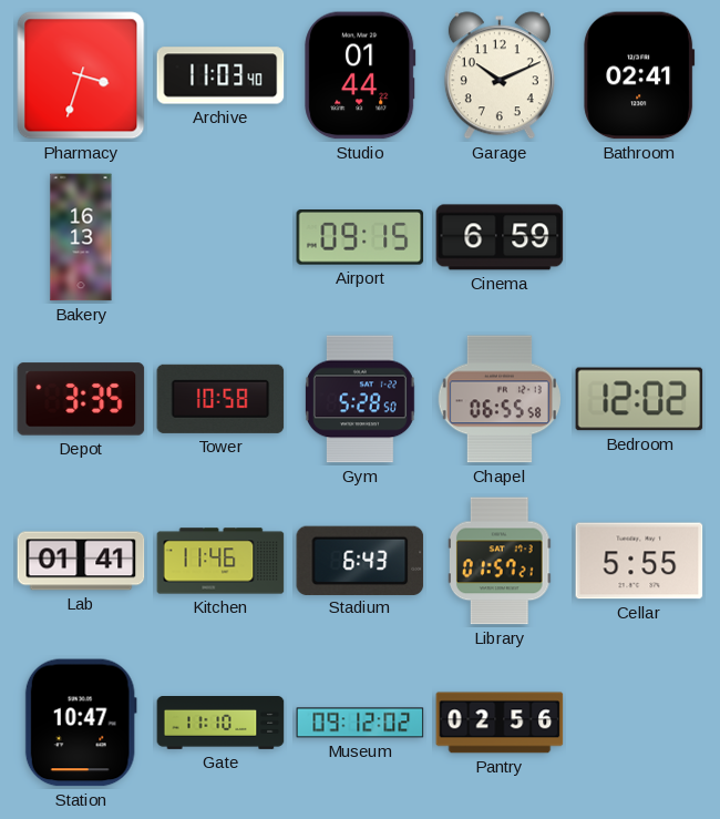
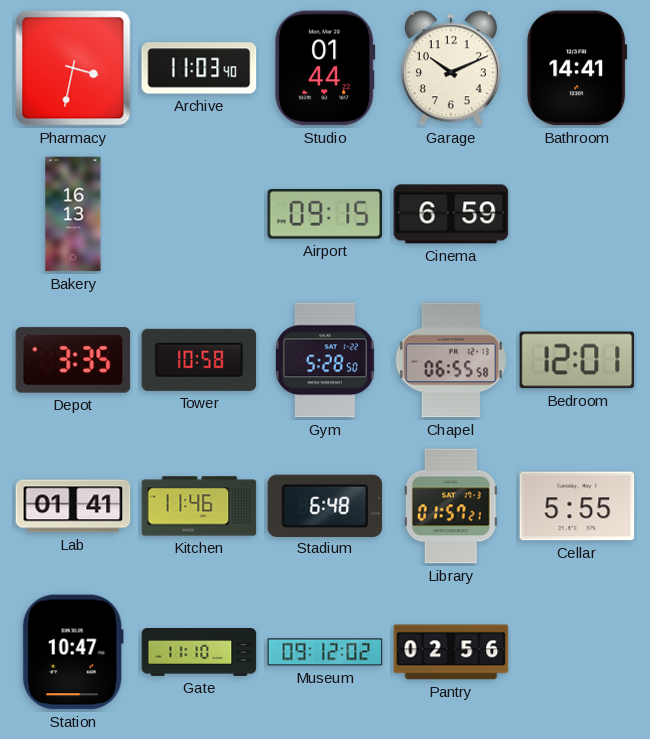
Pharmacy: 3:33 -> 3:32 (73, 68)
Bathroom: 02:41 -> 14:41 (577, 68)
Bedroom: 12:02 -> 12:01 (577, 360)
Stadium: 6:43 -> 6:48 (325, 505)
